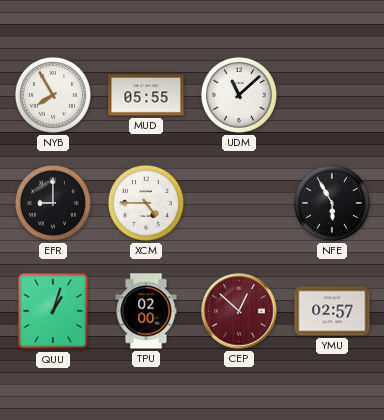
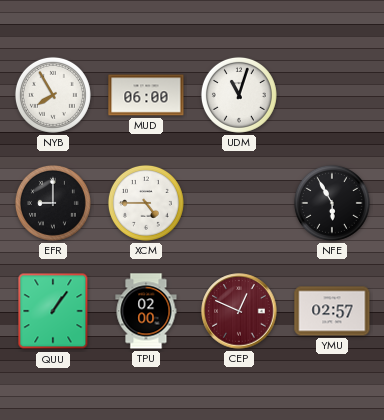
MUD: 05:55 -> 06:00 (146, 95)
UDM: 11:08 -> 11:03 (239, 95)
QUU: 1:03 -> 1:06 (53, 311)
CEP: 12:52 -> 12:49 (239, 311)
